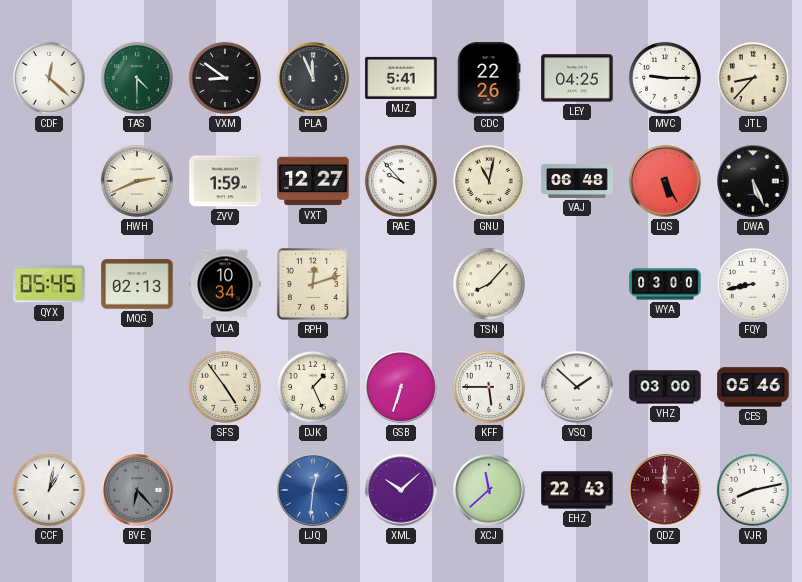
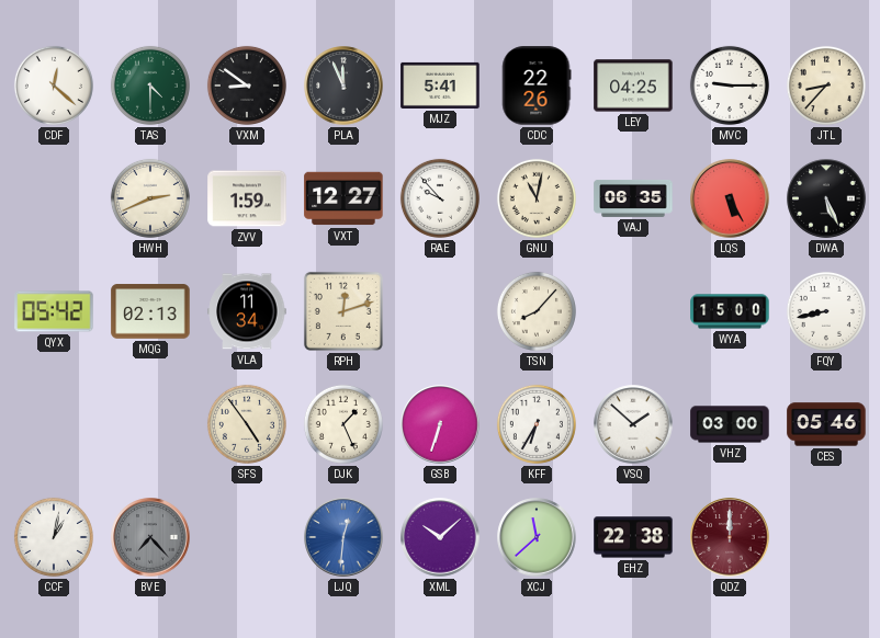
VAJ: 06:48 -> 06:35 (633, 198)
QYX: 05:45 -> 05:42 (54, 311)
VLA: 10:34 -> 11:34 (247, 311)
WYA: 03:00 -> 15:00 (730, 311)
KFF: 5:45 -> 6:35 (537, 424)
BVE: 6:23 -> 7:23 (150, 537)
EHZ: 22:43 -> 22:38 (633, 537)
VJR: 8:13 -> none (753, 490)
